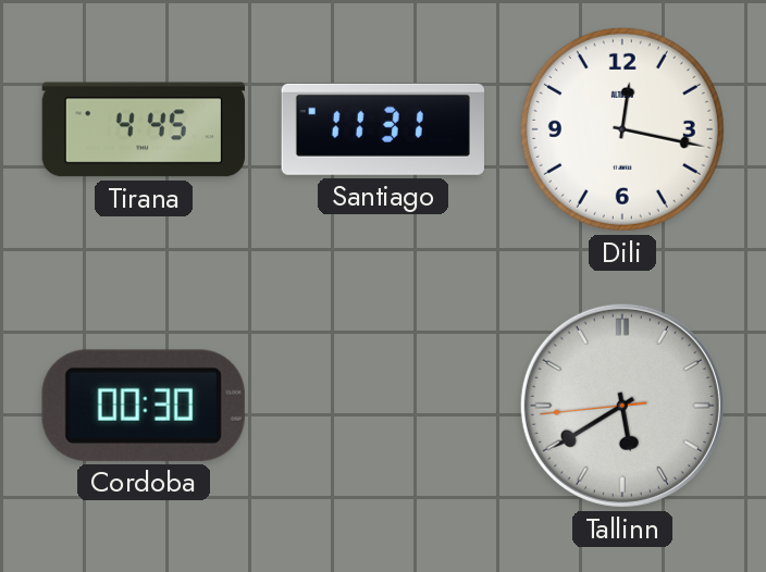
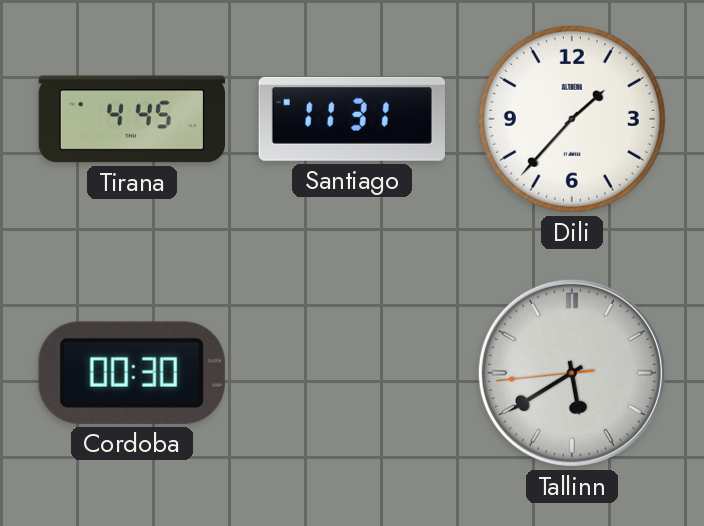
Dili: 12:17 -> 1:37 (572, 119)
